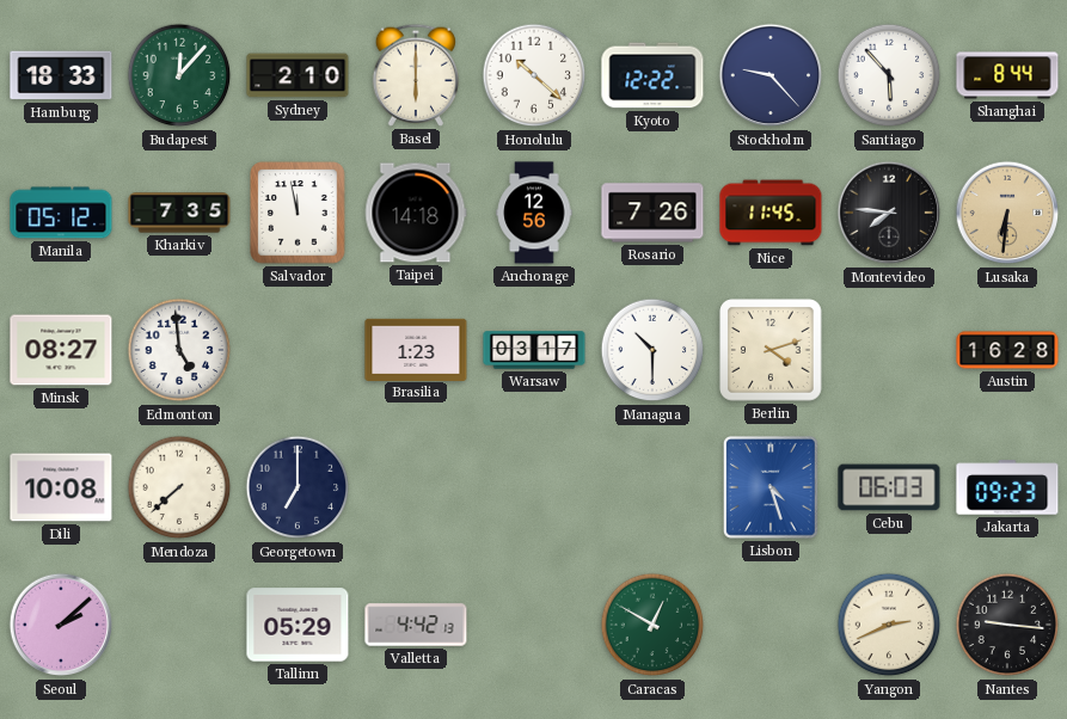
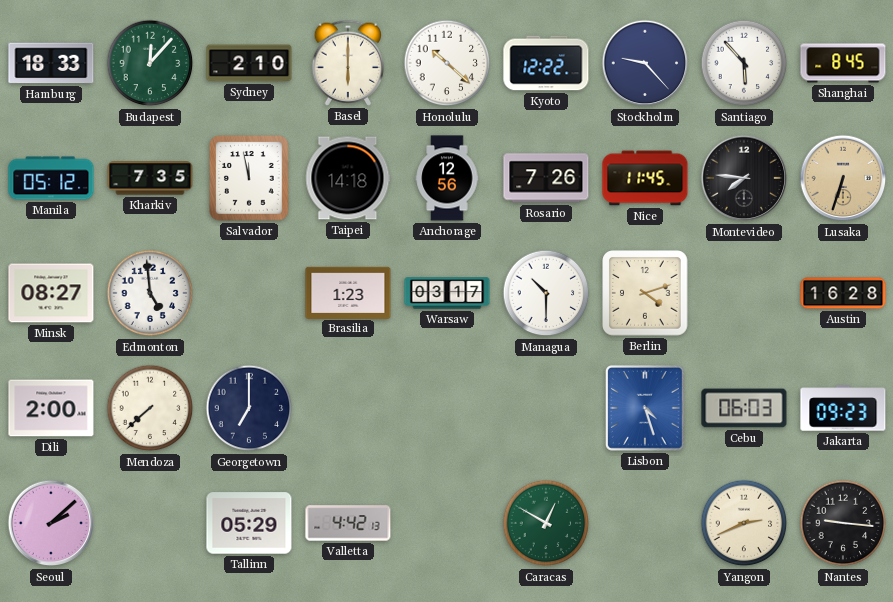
Shanghai: 8:44 -> 8:45 (843, 63)
Lusaka: 6:31 -> 6:33 (843, 178)
Dili: 10:08 -> 2:00 (51, 408)
